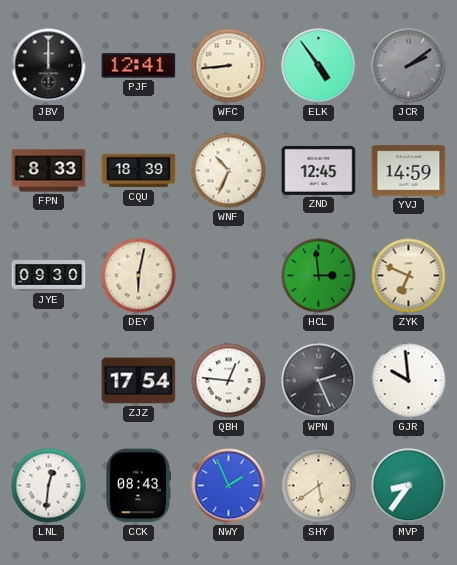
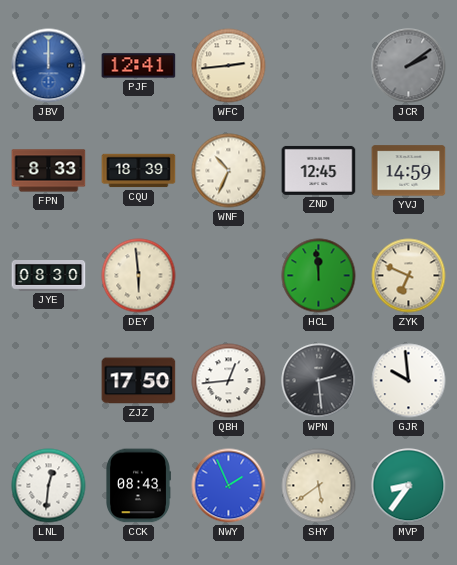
JBV dial: black -> blue (49, 66)
WFC: 8:44 -> 2:44 (229, 66)
ELK: 4:54 -> none (319, 66)
JYE: 09:30 -> 08:30 (49, 276)
DEY: 6:02 -> 5:59 (139, 276)
HCL: 2:59 -> 11:59 (319, 276)
ZJZ: 17:54 -> 17:50 (139, 381)
QBH: 12:46 -> 12:44 (229, 381)
WPN: 2:26 -> 2:29 (319, 381)
